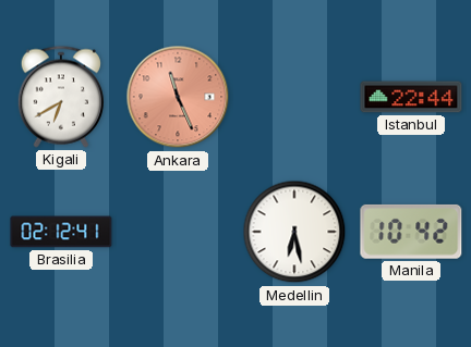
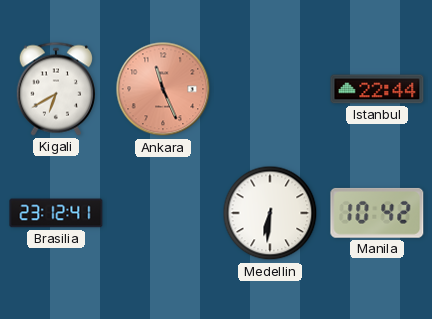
Brasilia: 02:12 -> 23:12 (56, 213)
Medellin: 6:28 -> 6:31 (270, 213)
